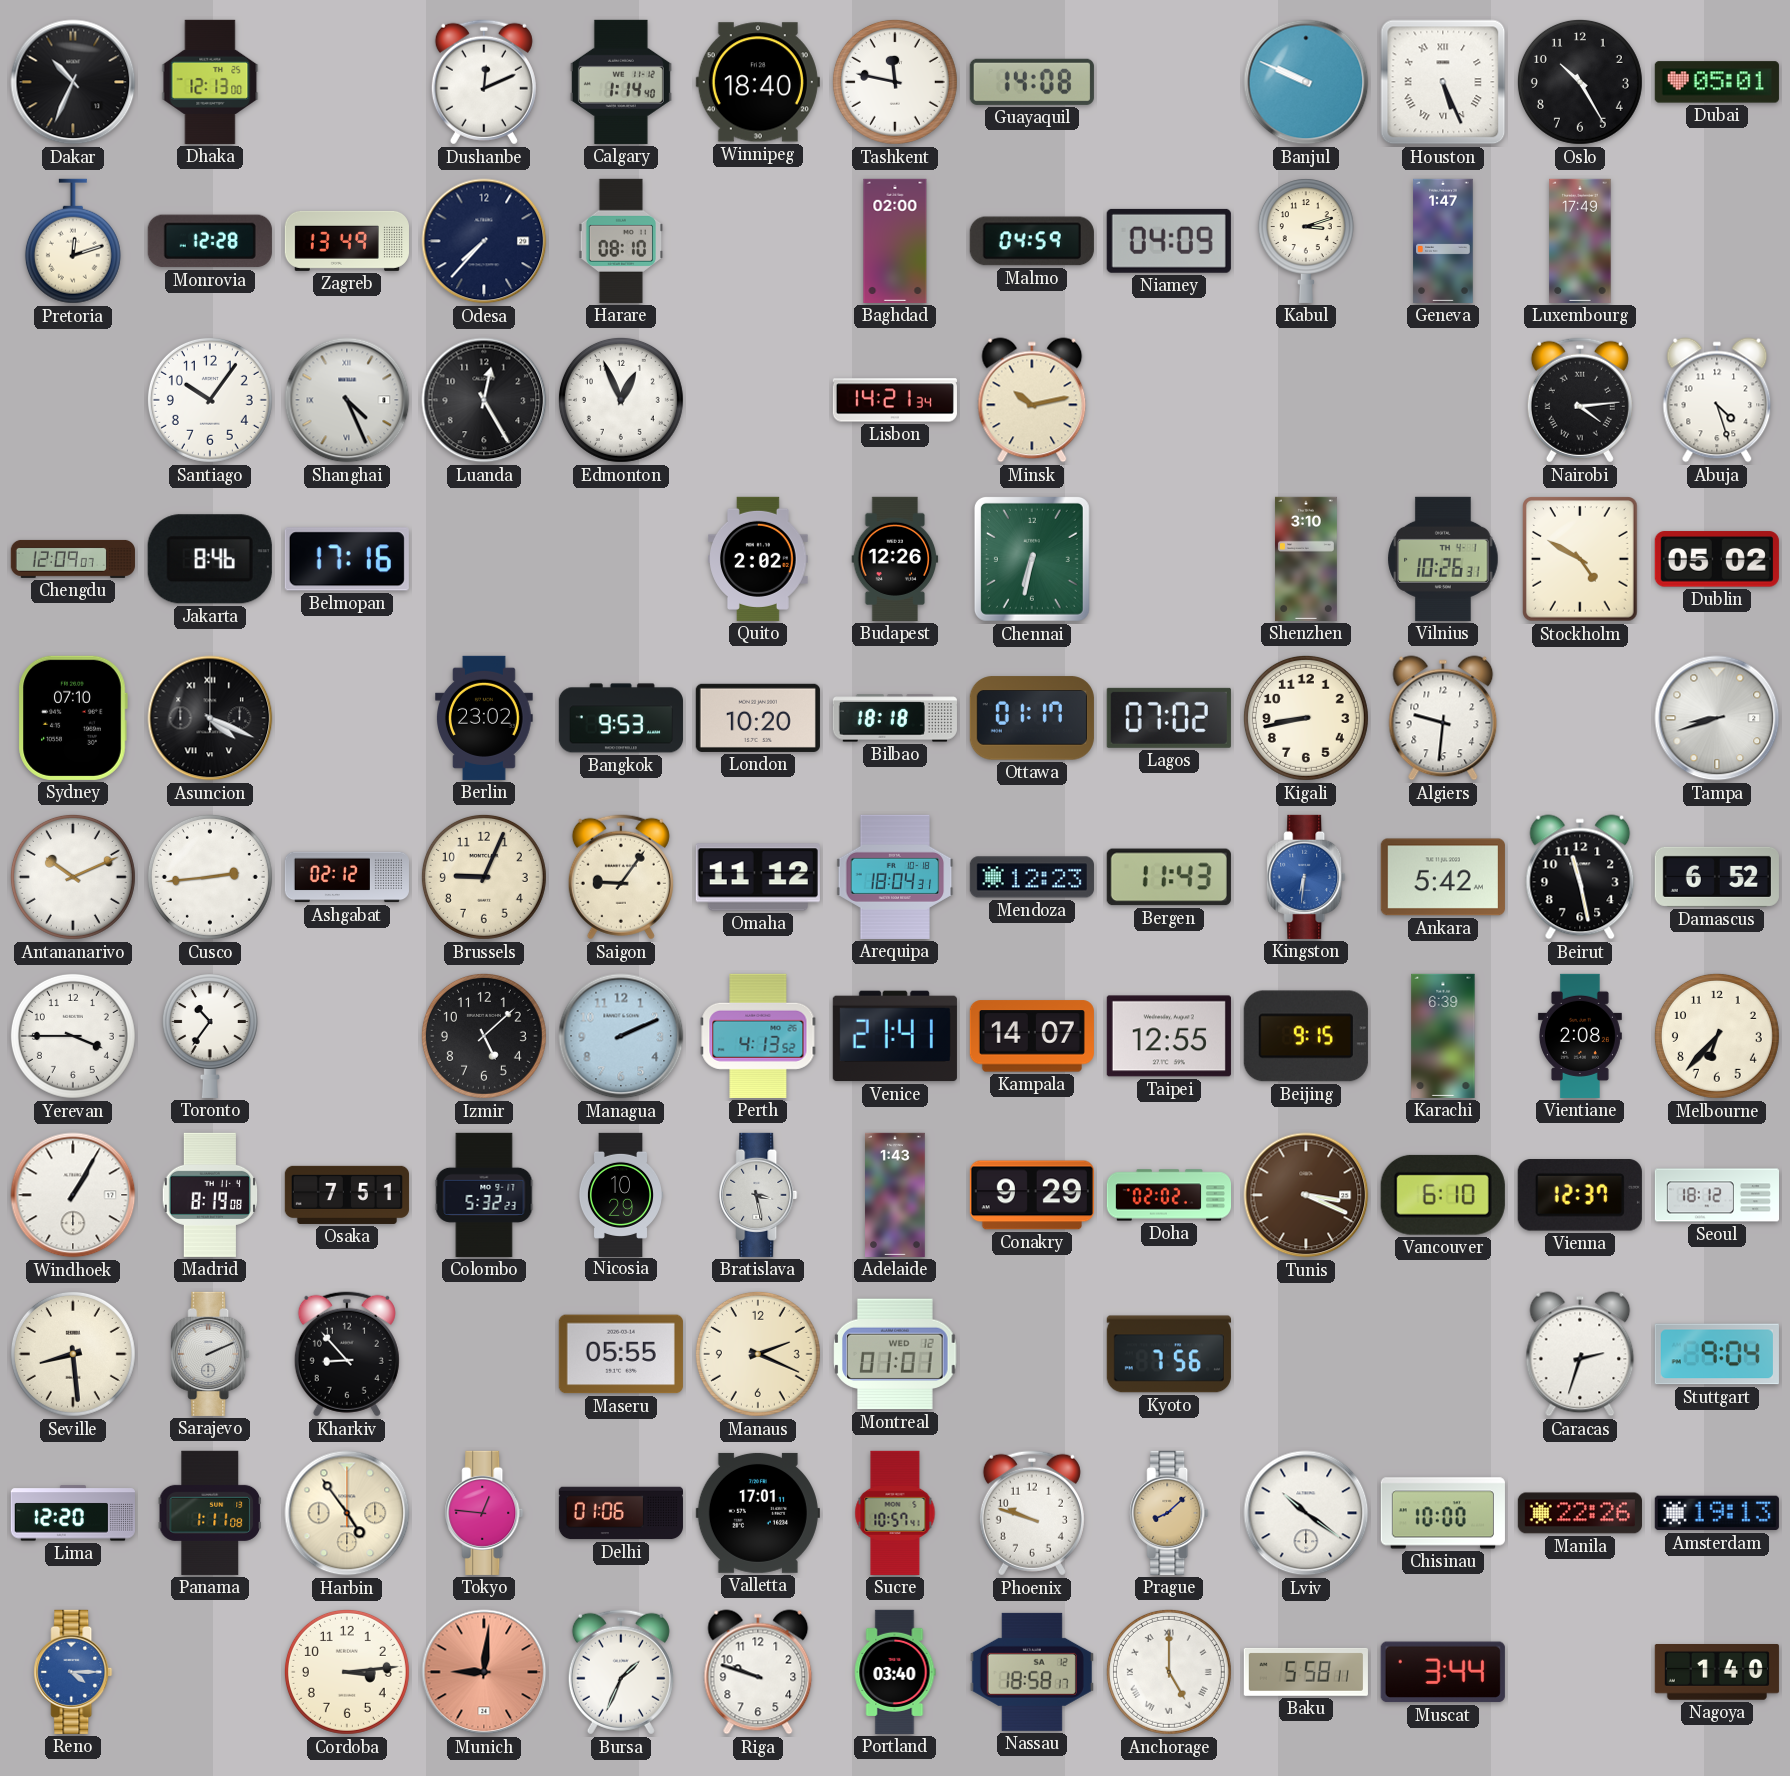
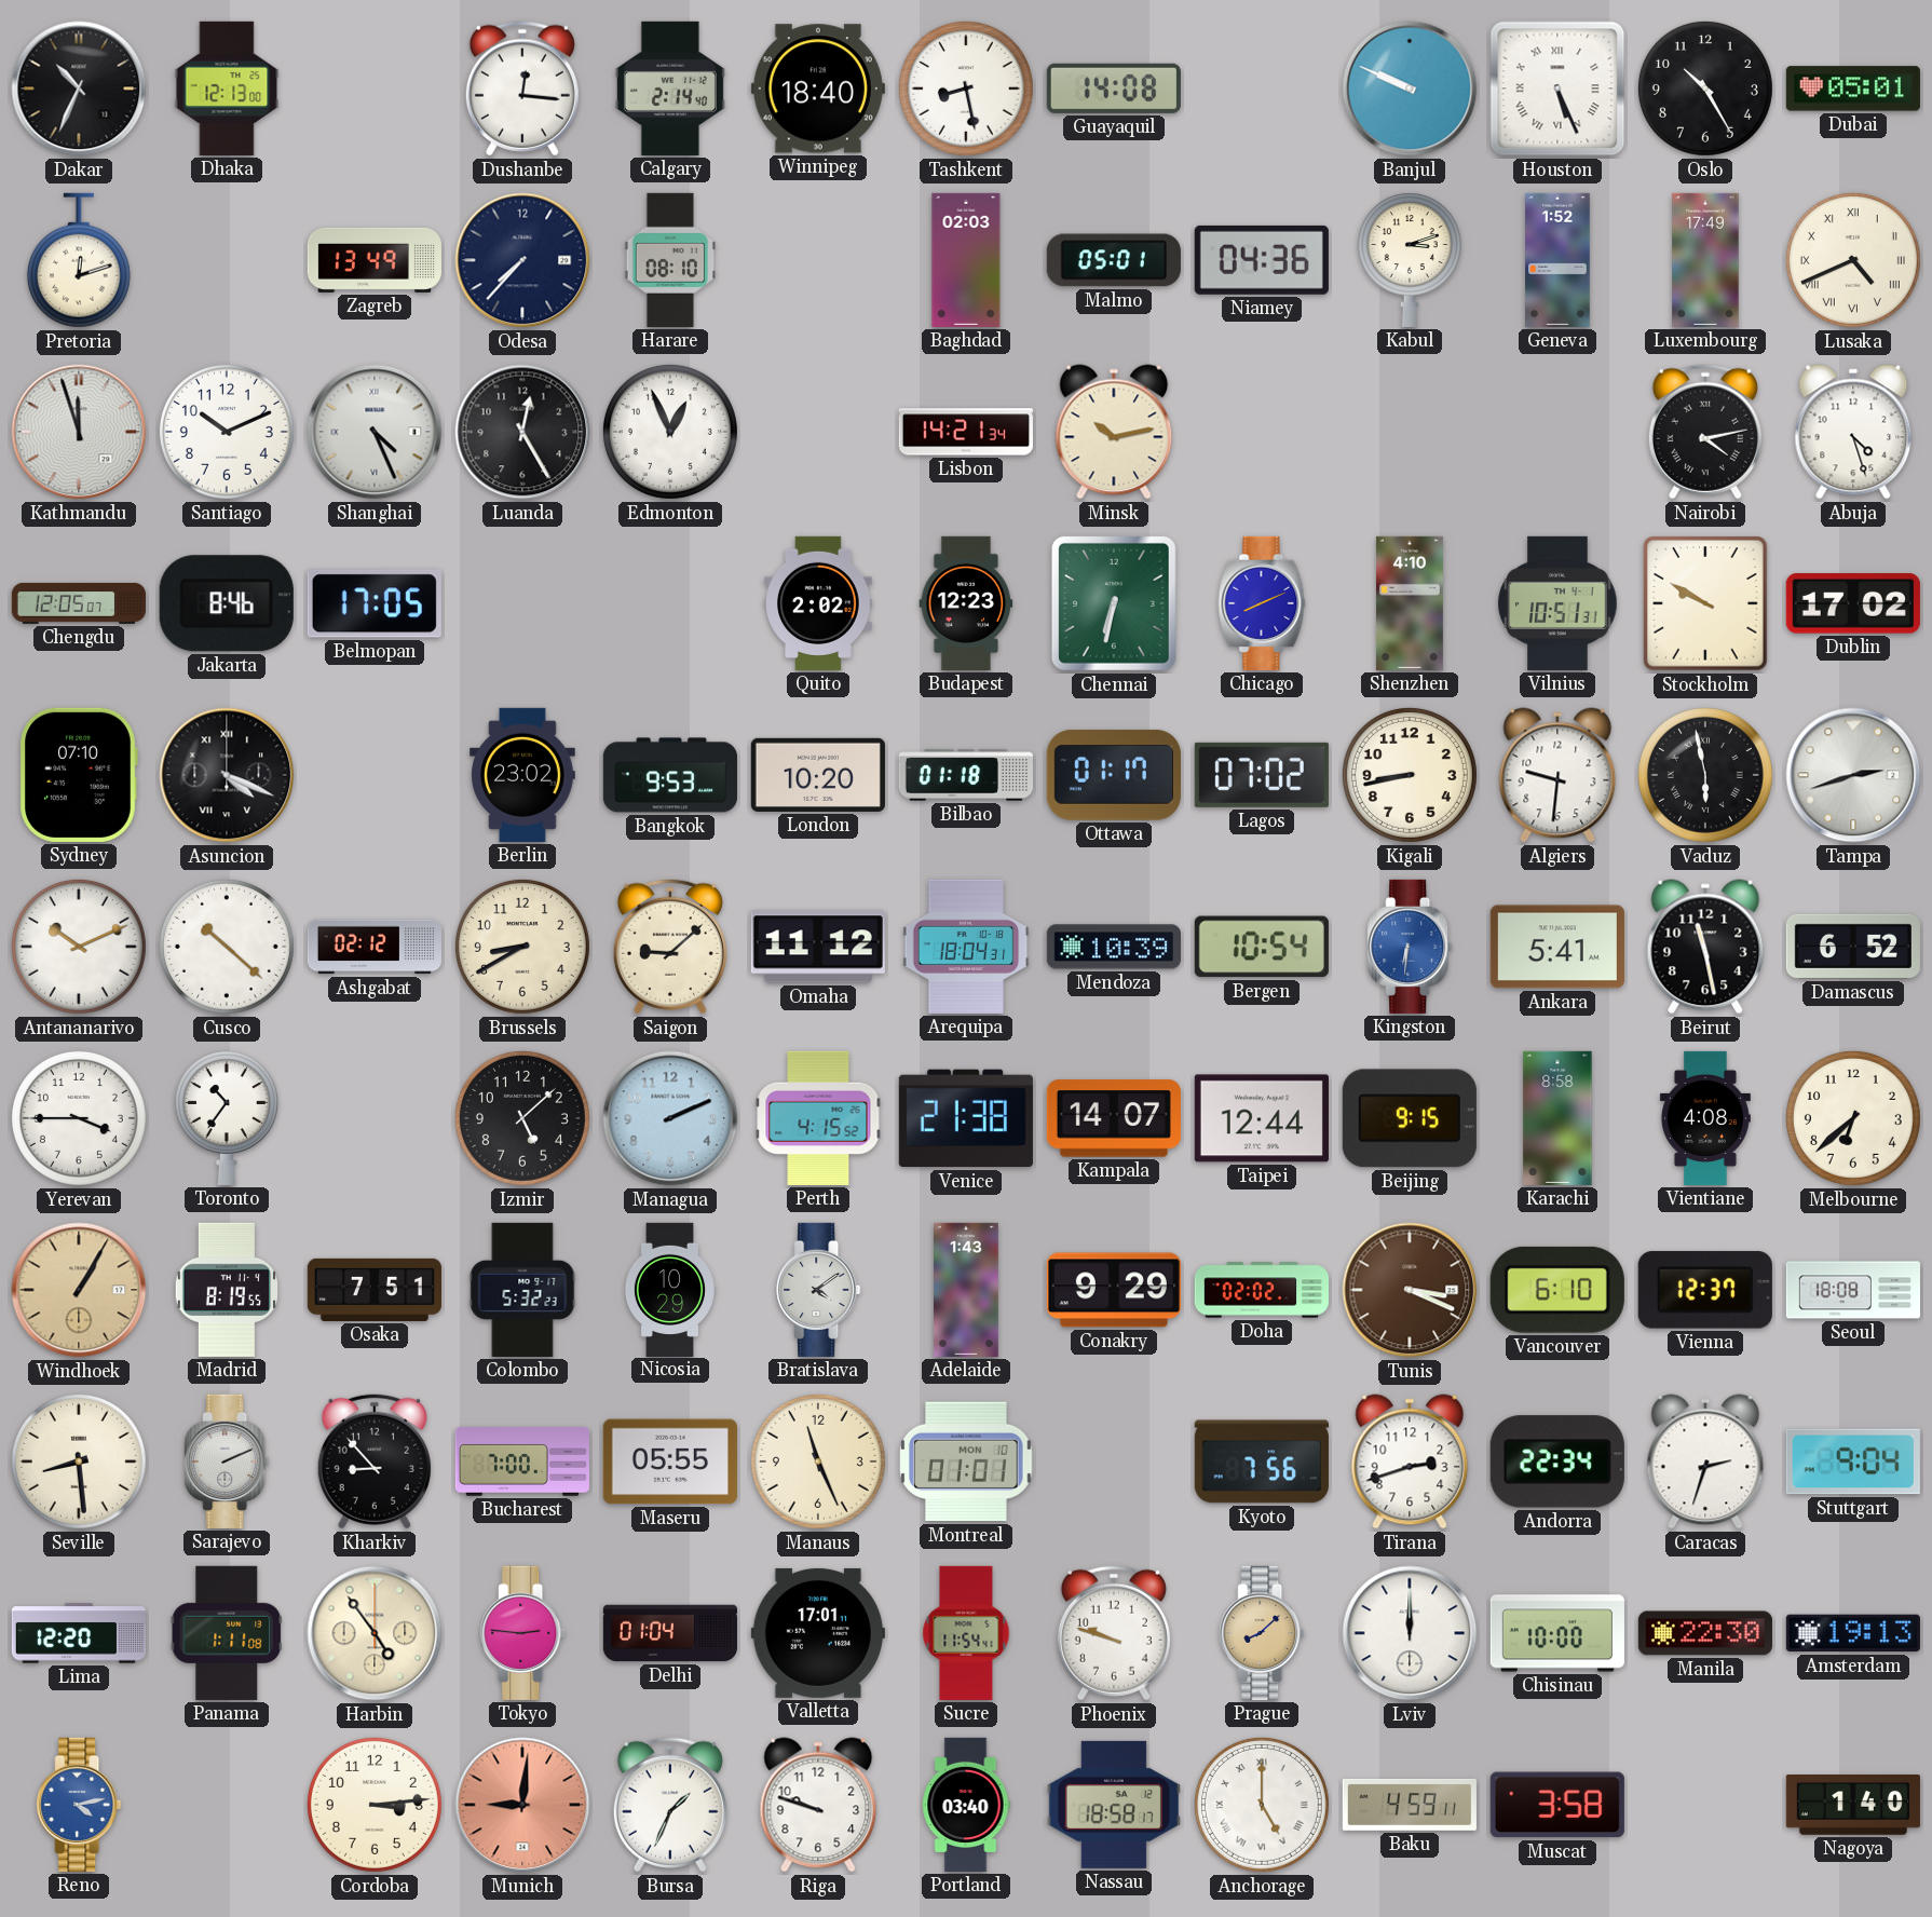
Dushanbe: 12:11 -> 12:16 (522, 89)
Calgary: 1:14 -> 2:14 (670, 89)
Tashkent: 11:47 -> 8:28 (966, 89)
Monrovia: 12:28 -> none (210, 241)
Baghdad: 02:00 -> 02:03 (966, 260)
Malmo: 04:59 -> 05:01 (1114, 260)
Niamey: 04:09 -> 04:36 (1262, 260)
Geneva: 1:47 -> 1:52 (1557, 260)
Lusaka: none -> 4:41 (1853, 260)
Kathmandu: none -> 11:57 (79, 432)
Santiago: 10:06 -> 10:11 (227, 432)
Nairobi: 4:14 -> 4:13 (1705, 432)
Chengdu: 12:09 -> 12:05 (79, 603)
Belmopan: 17:16 -> 17:05 (375, 603)
Budapest: 12:26 -> 12:23 (966, 603)
Chicago: none -> 8:11 (1262, 603)
Shenzhen: 3:10 -> 4:10 (1410, 603)
Vilnius: 10:26 -> 10:51 (1557, 603)
Stockholm: 4:50 -> 9:50 (1705, 603)
Dublin: 05:02 -> 17:02 (1853, 603)
Bilbao: 18:18 -> 01:18 (966, 775)
Vaduz: none -> 5:58 (1705, 775)
Tampa: 8:42 -> 2:42 (1853, 775)
Cusco: 2:44 -> 10:22 (227, 947)
Brussels: 9:04 -> 8:40 (522, 947)
Saigon: 9:06 -> 9:08 (670, 947)
Mendoza: 12:23 -> 10:39 (1114, 947)
Bergen: 11:43 -> 10:54 (1262, 947)
Ankara: 5:42 -> 5:41 (1557, 947)
Perth: 4:13 -> 4:15 (818, 1118)
Venice: 21:41 -> 21:38 (966, 1118)
Taipei: 12:55 -> 12:44 (1262, 1118)
Karachi: 6:39 -> 8:58 (1557, 1118)
Vientiane: 2:08 -> 4:08 (1705, 1118)
Melbourne: 6:37 -> 6:38 (1853, 1118)
Windhoek dial: white -> champagne (79, 1290)
Madrid: 8:19:08 -> 8:19:55 (226, 1290)
Bratislava: 3:28 -> 4:09 (818, 1290)
Seoul: 18:12 -> 18:08 (1852, 1290)
Bucharest: none -> 7:00 (522, 1463)
Manaus: 2:19 -> 11:26 (818, 1461)
Montreal date: WED 12 -> MON 10 (966, 1461)
Tirana: none -> 2:42 (1410, 1461)
Andorra: none -> 22:34 (1557, 1461)
Tokyo: 12:46 -> 2:46 (522, 1633)
Delhi: 01:06 -> 01:04 (670, 1633)
Sucre: 10:57 -> 11:54 (966, 1633)
Lviv: 10:21 -> 12:00 (1410, 1633)
Manila: 22:26 -> 22:30 (1705, 1633)
Reno: 4:15 -> 4:13 (79, 1805)
Baku: 5:58 -> 4:59 (1410, 1805)
Muscat: 3:44 -> 3:58 (1557, 1805)
